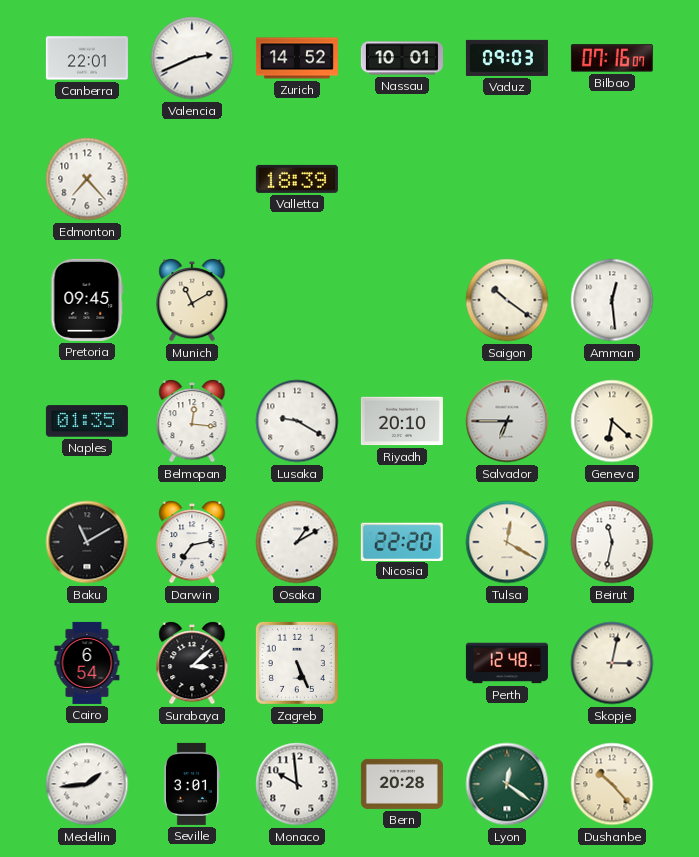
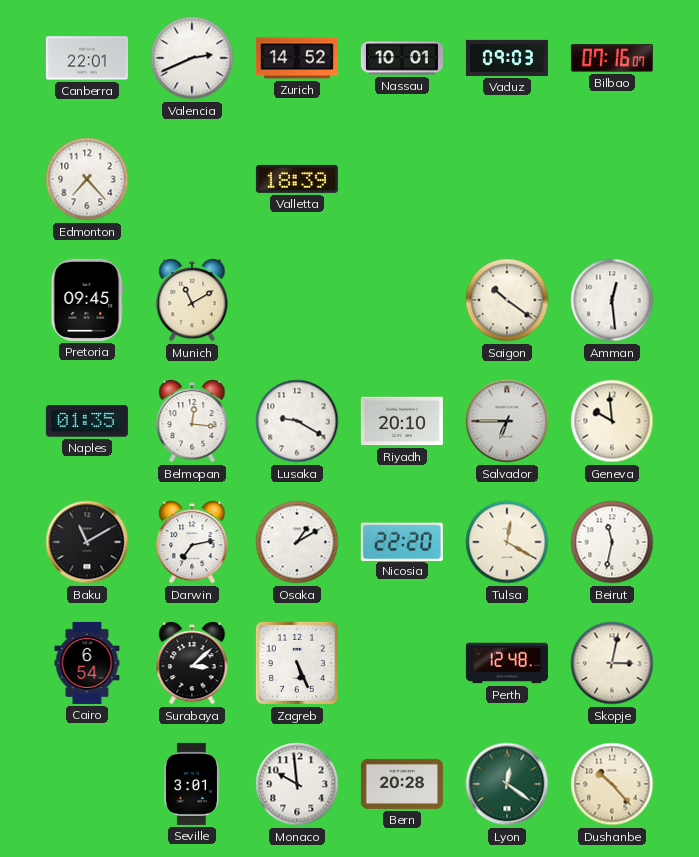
Geneva: 6:22 -> 9:59 (612, 421)
Medellin: 1:44 -> none (87, 784)
